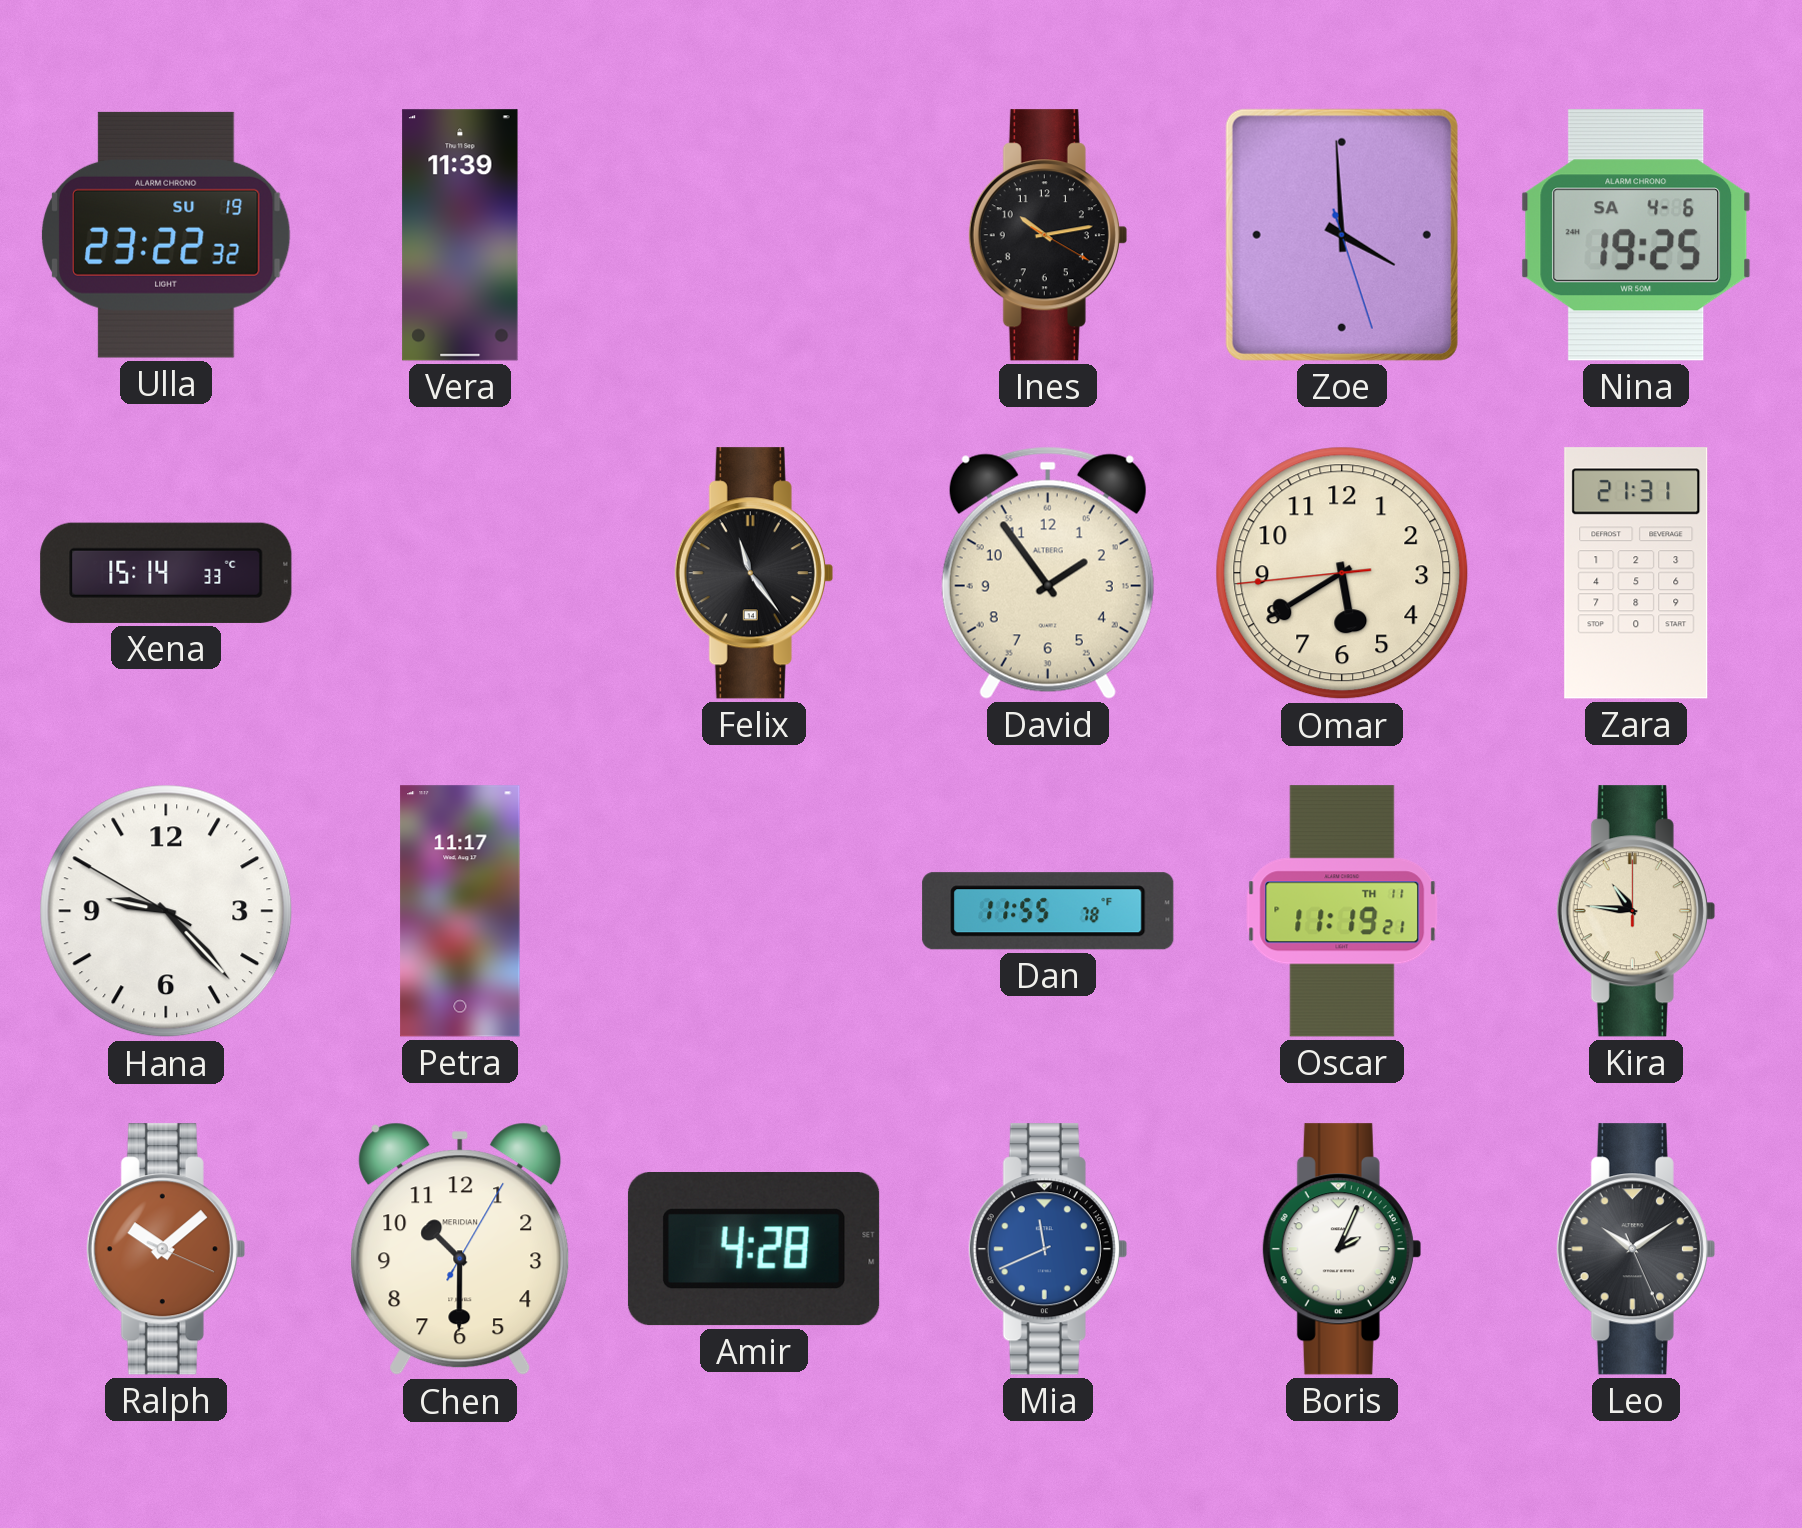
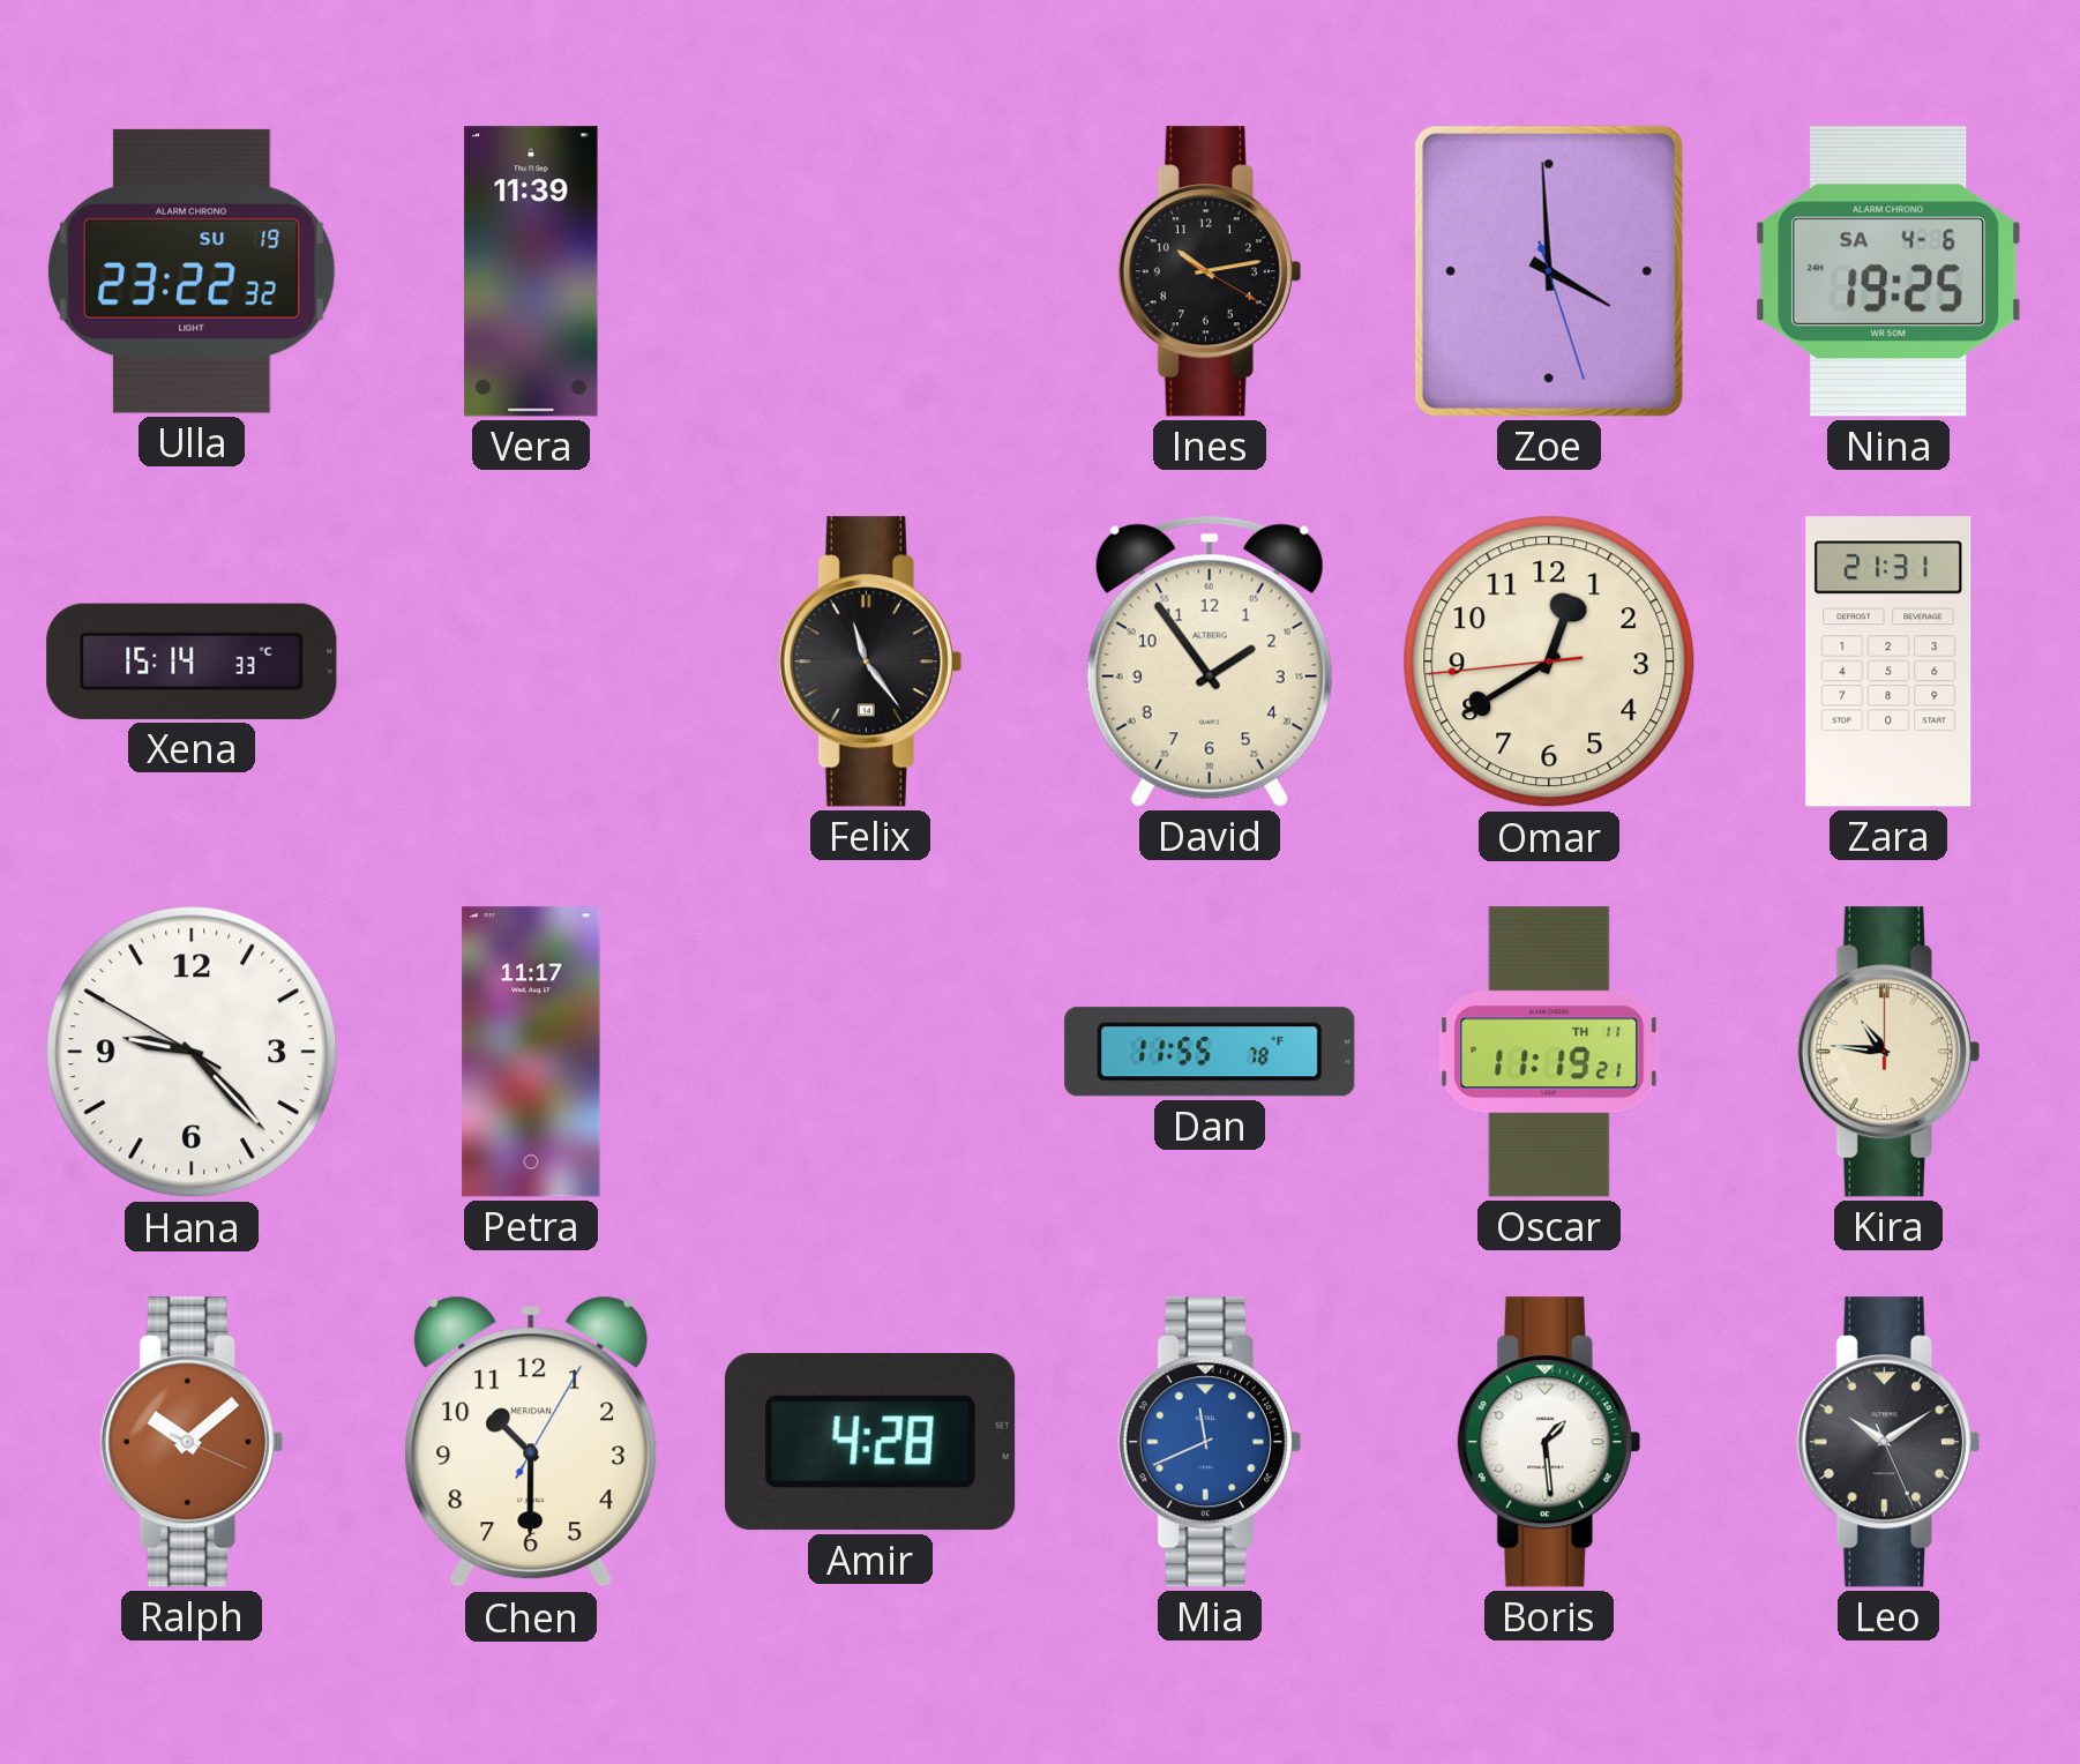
Omar: 5:39 -> 12:39 (1549, 661)
Boris: 2:04 -> 1:29 (1549, 1442)
